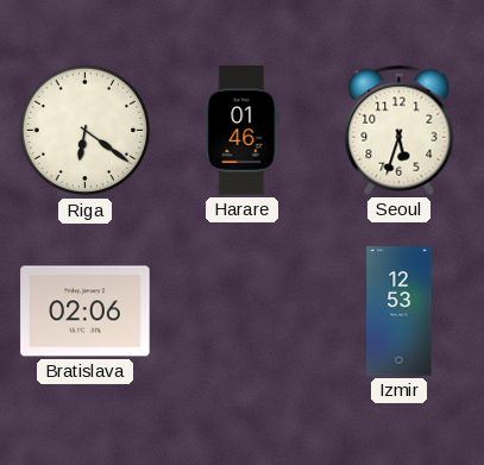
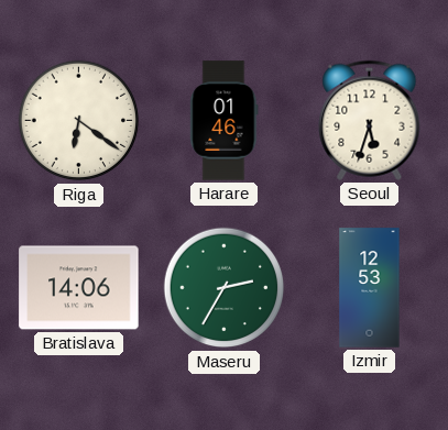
Bratislava: 02:06 -> 14:06 (79, 288)
Maseru: none -> 2:35 (225, 288)
